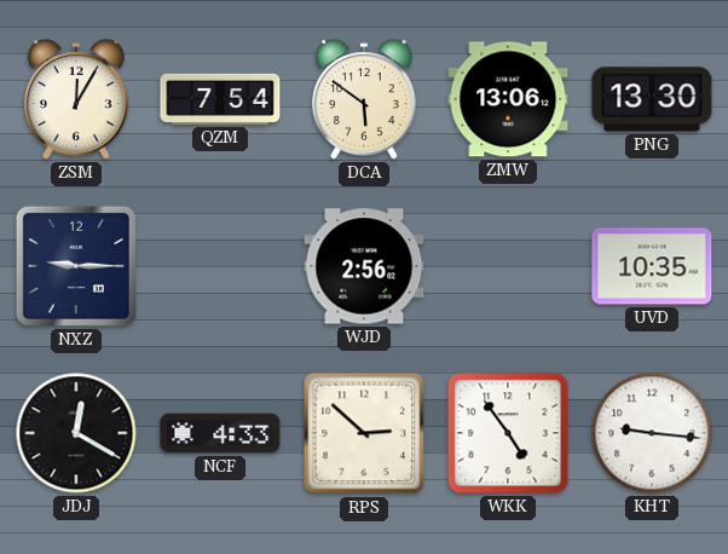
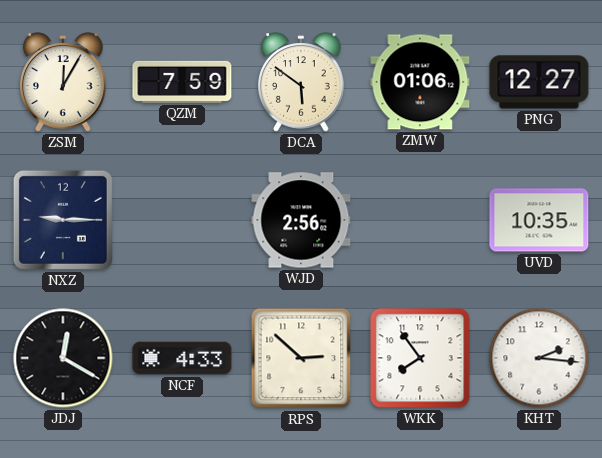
QZM: 7:54 -> 7:59 (182, 82)
ZMW: 13:06 -> 01:06 (420, 82)
PNG: 13:30 -> 12:27 (539, 82)
WKK: 4:54 -> 7:54 (420, 358)
KHT: 9:16 -> 2:16 (539, 358)
